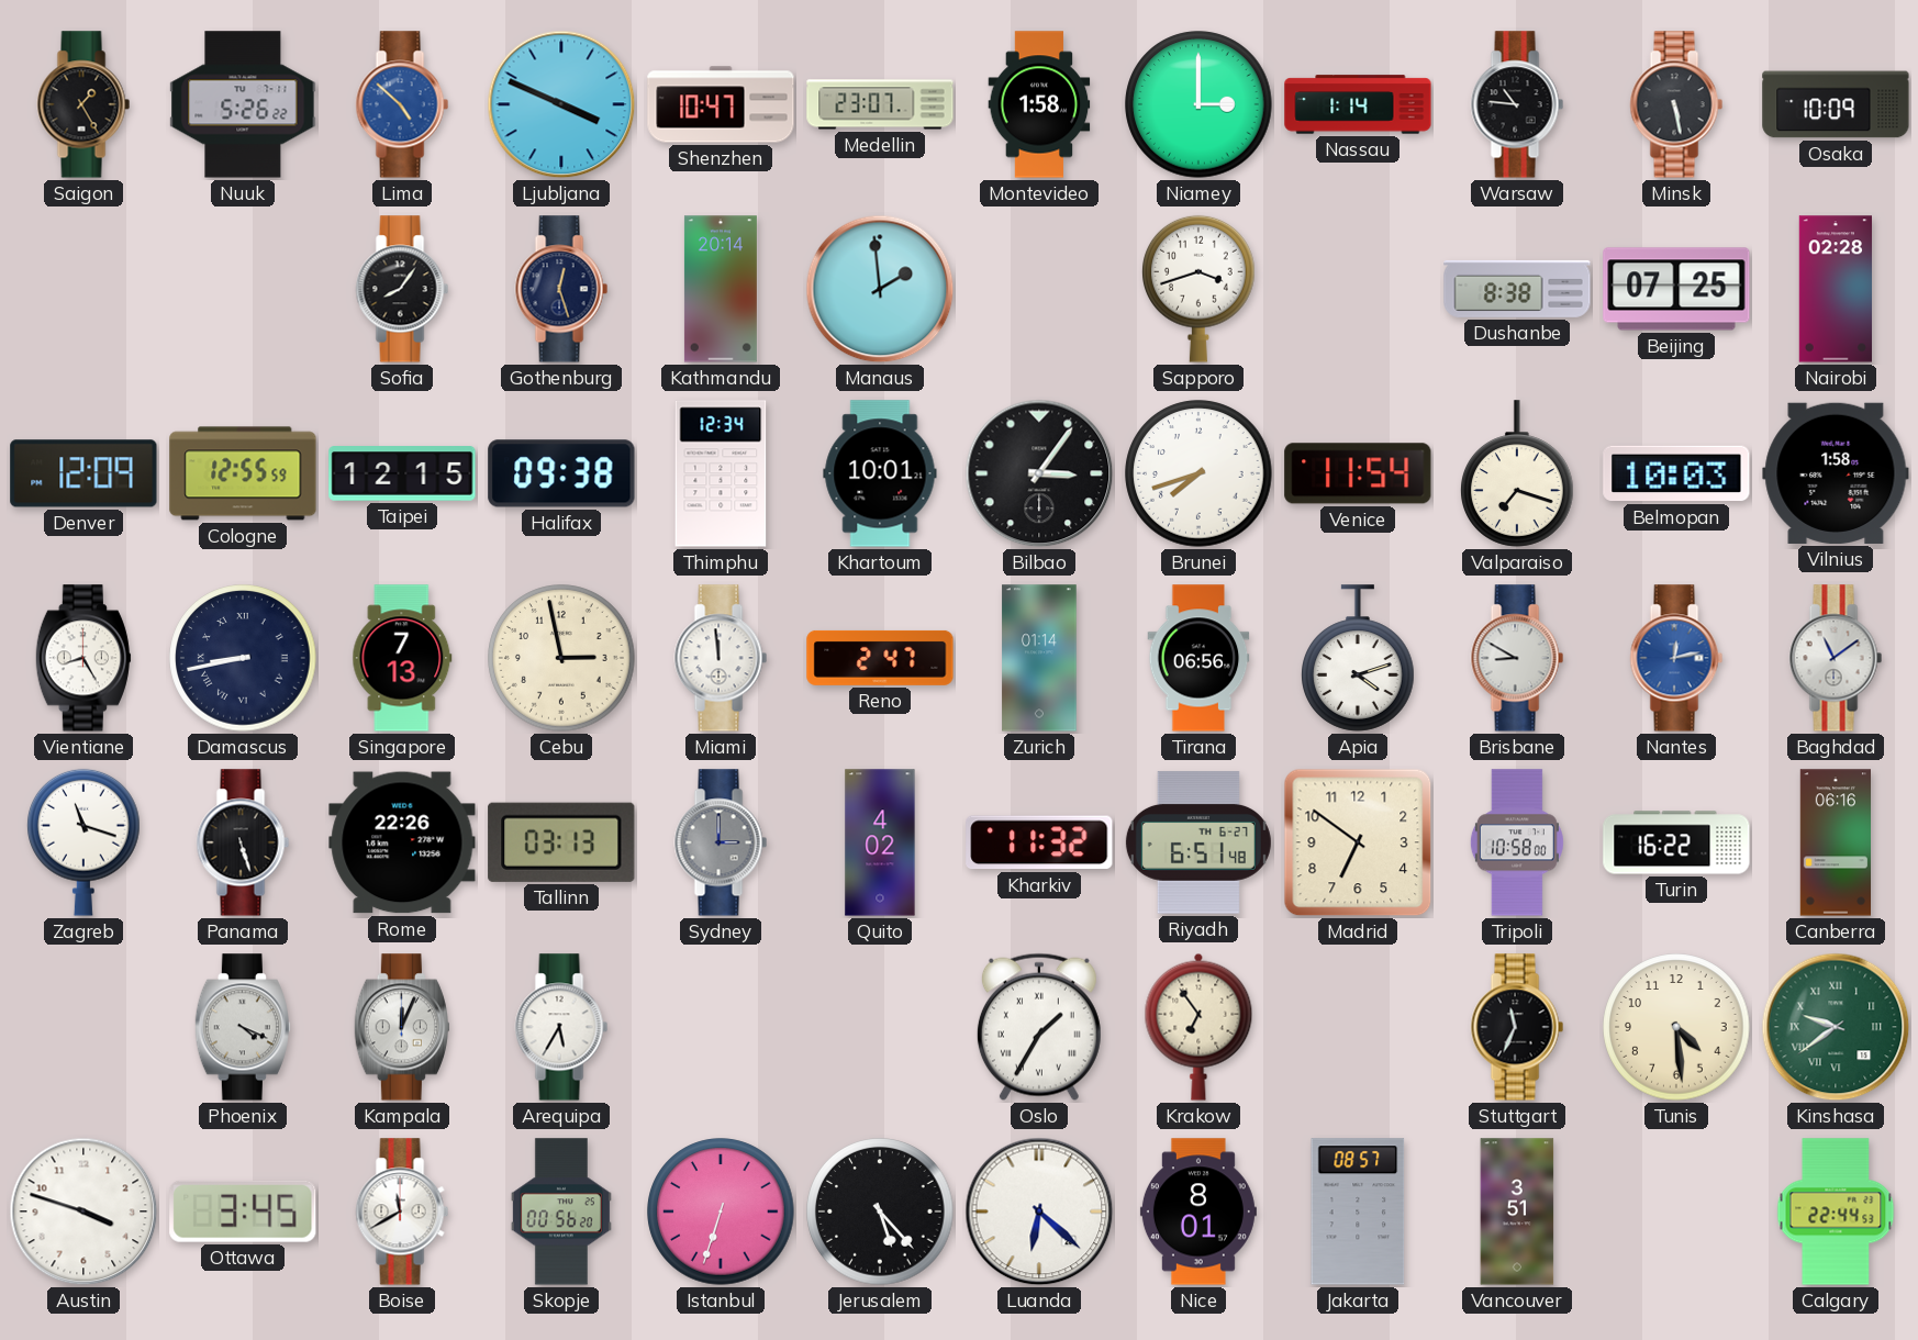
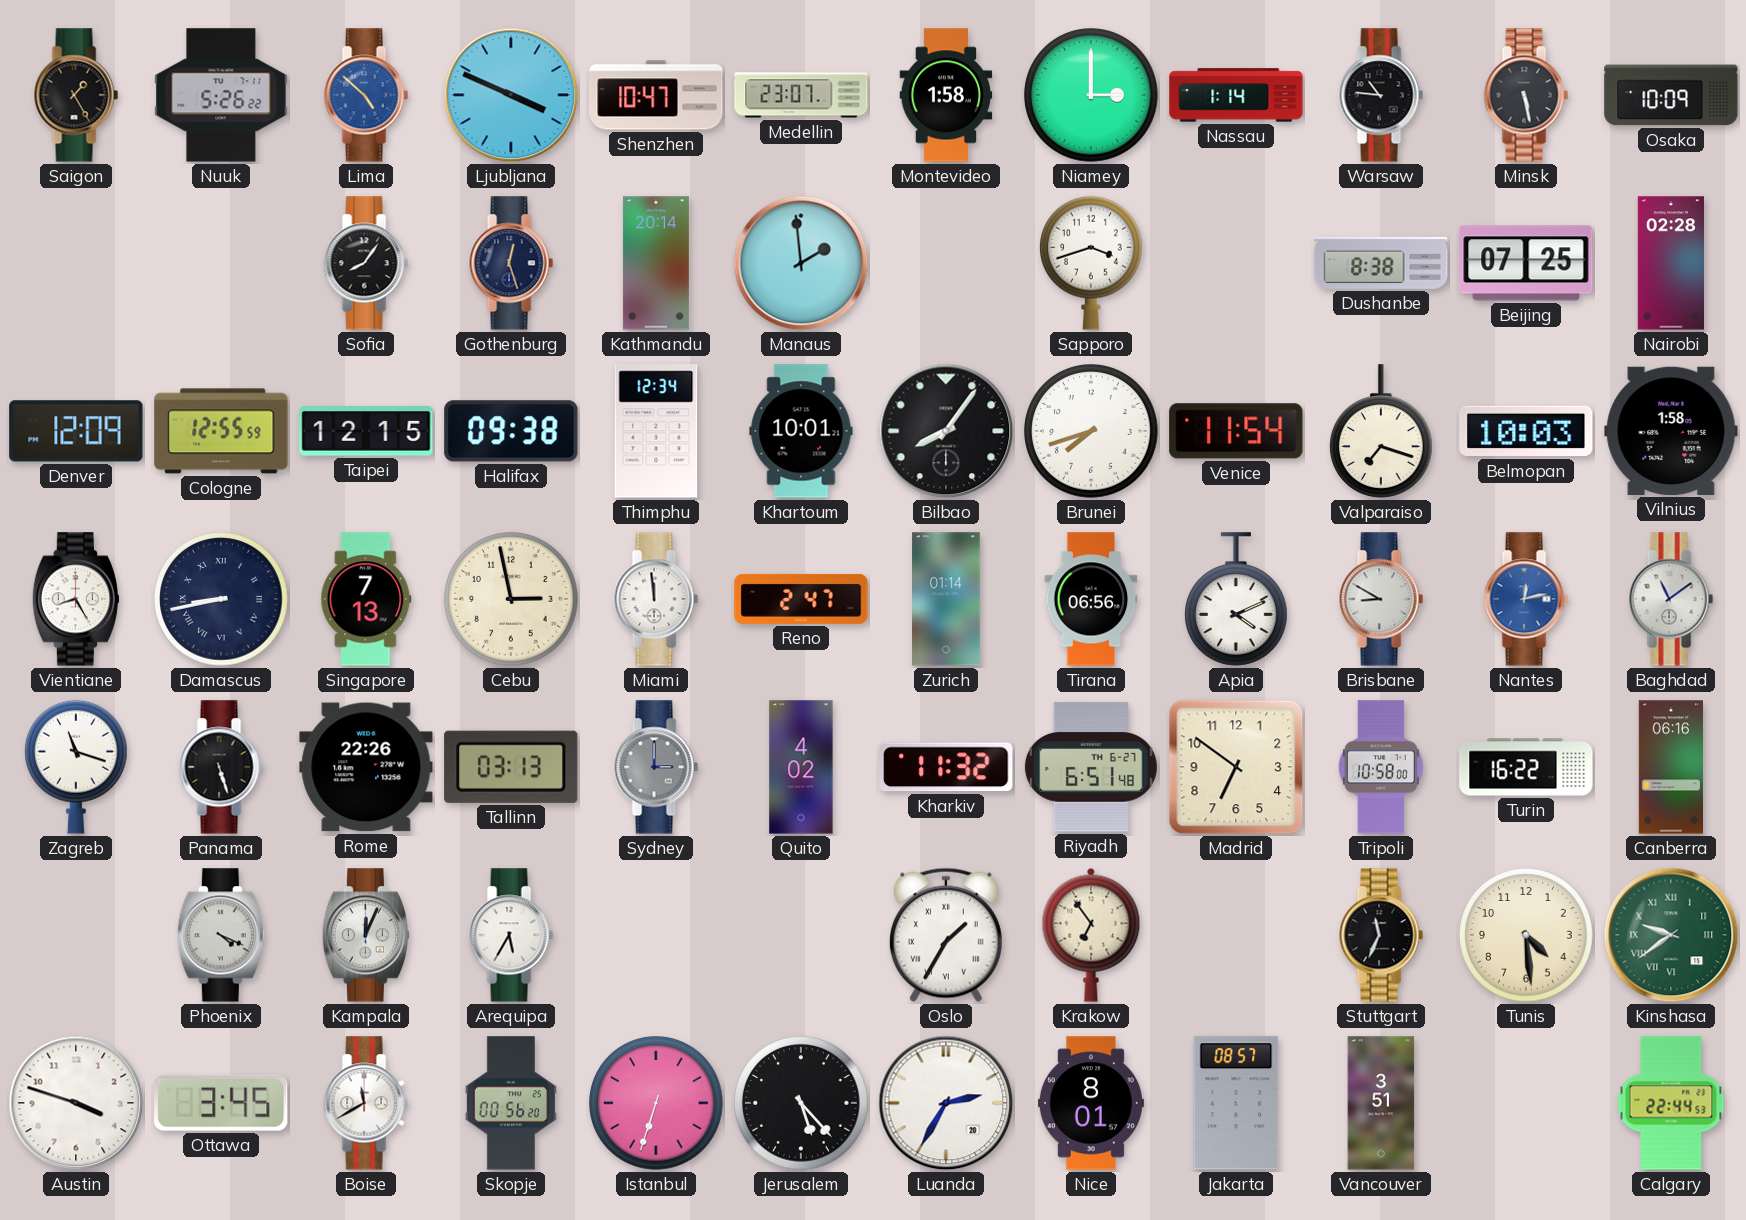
Bilbao: 3:06 -> 8:06 (946, 431)
Apia: 4:12 -> 4:11 (1237, 599)
Luanda: 6:22 -> 2:35 (946, 1103)
